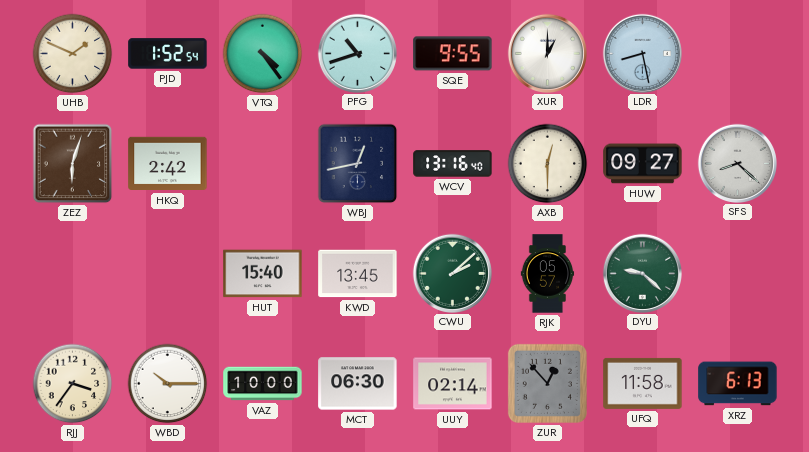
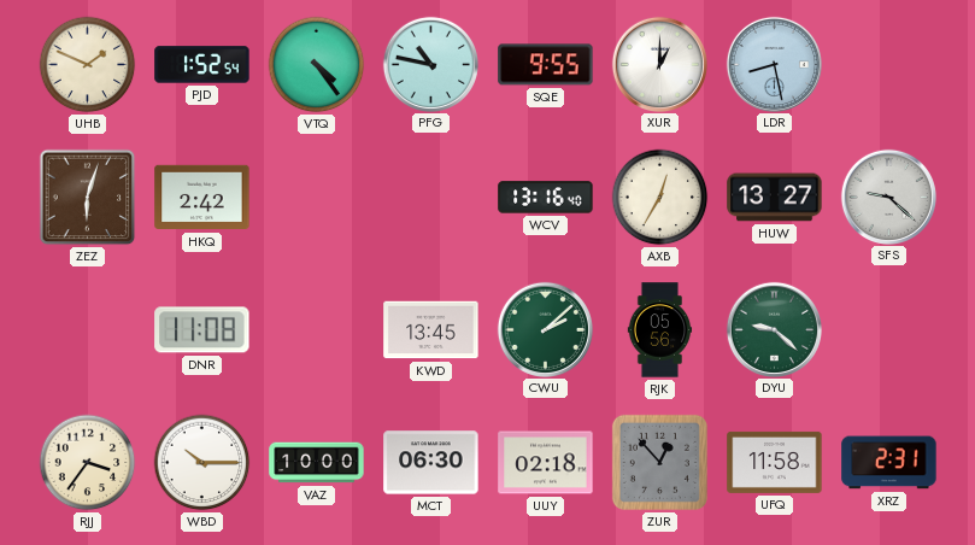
PFG: 10:42 -> 10:47 (430, 64)
WBJ: 12:43 -> none (358, 164)
AXB: 12:30 -> 12:35 (660, 198)
HUW: 09:27 -> 13:27 (775, 198)
SFS: 8:22 -> 9:22 (888, 197)
DNR: none -> 11:08 (202, 330)
HUT: 15:40 -> none (263, 274)
RJK: 05:57 -> 05:56 (660, 330)
UUY: 02:14 -> 02:18 (546, 463)
XRZ: 6:13 -> 2:31 (889, 463)
